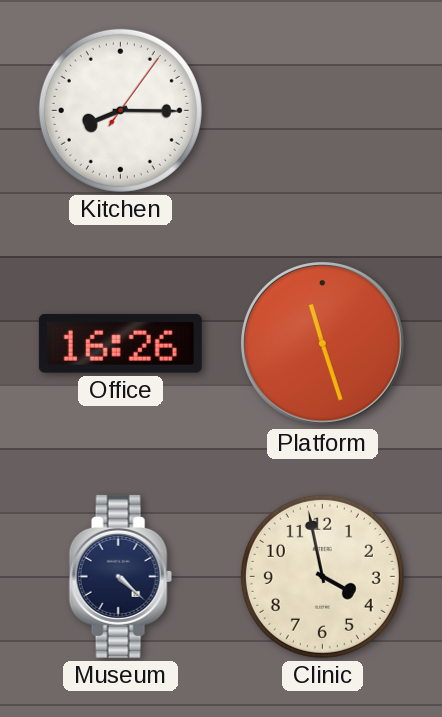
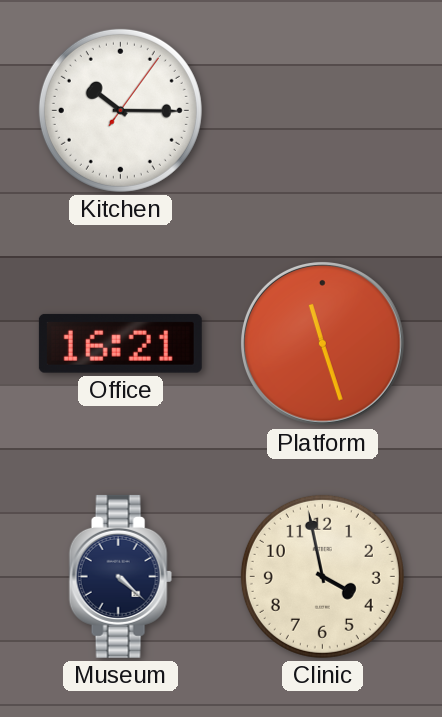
Kitchen: 8:15 -> 10:15 (120, 110)
Office: 16:26 -> 16:21 (120, 343)
